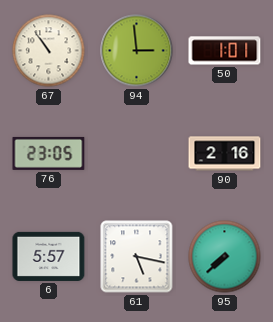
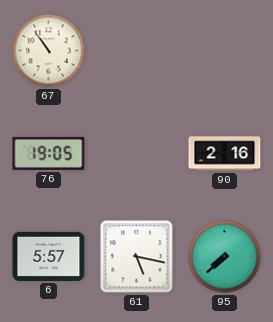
94: 2:59 -> none (137, 51)
50: 1:01 -> none (225, 51)
76: 23:05 -> 19:05 (49, 153)
